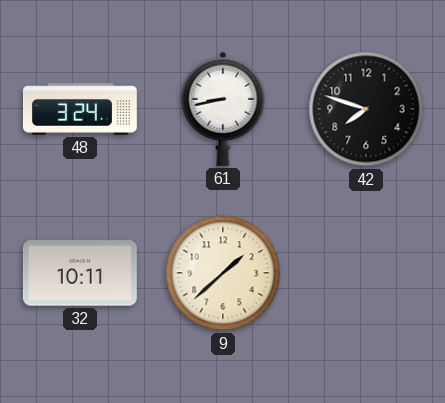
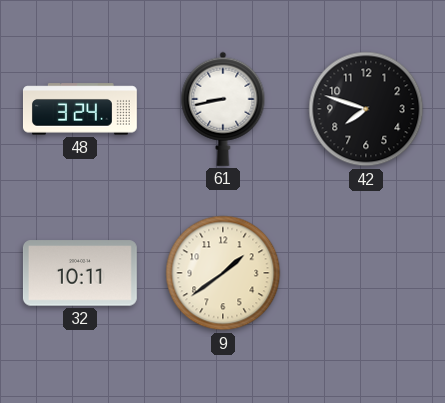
9: 1:38 -> 1:39 (223, 273)
